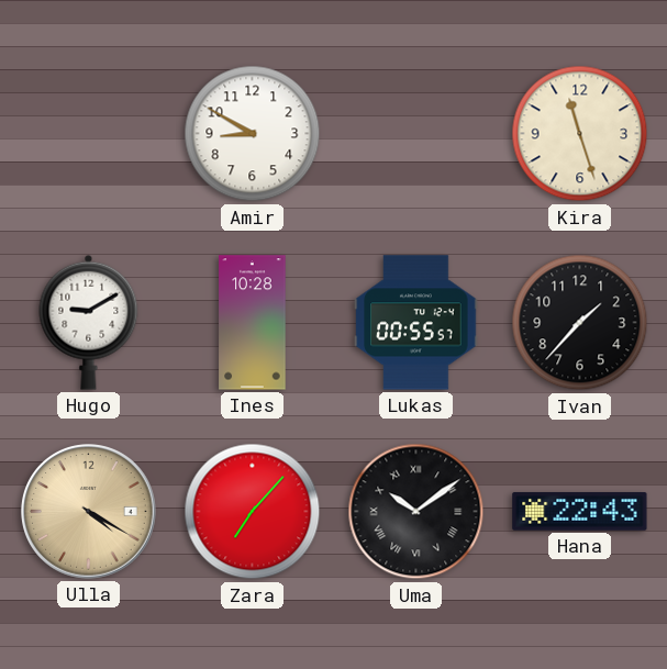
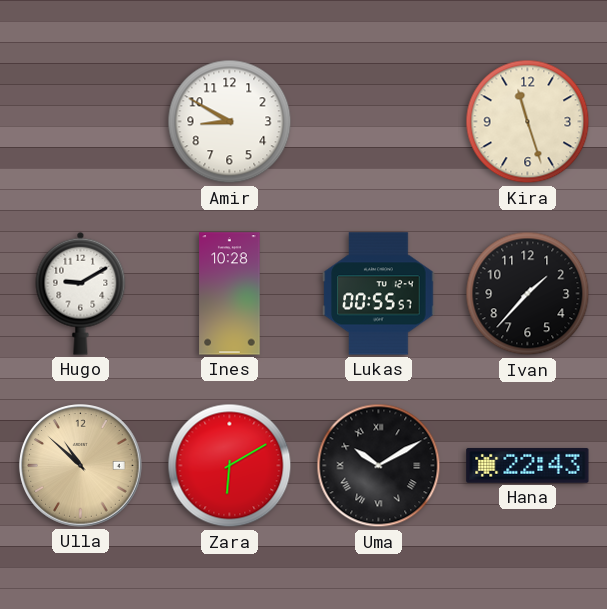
Ulla: 4:20 -> 10:52 (81, 466)
Zara: 7:07 -> 6:10 (230, 466)
Uma: 10:09 -> 10:10 (379, 466)
